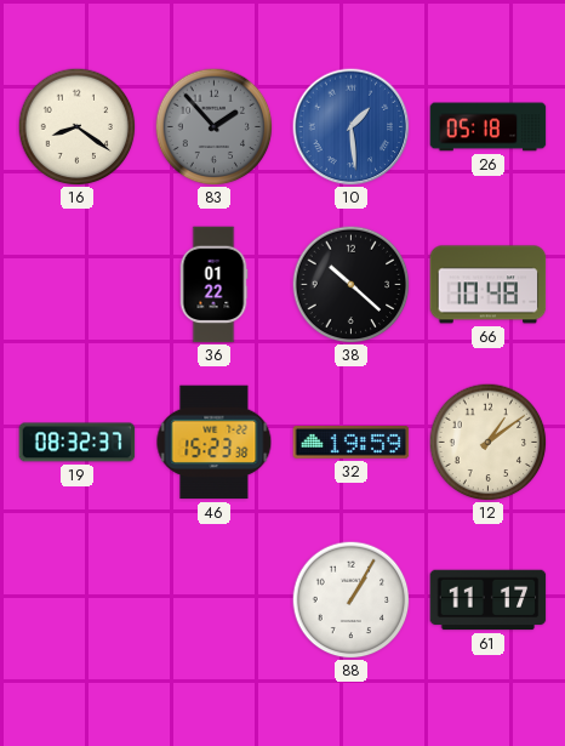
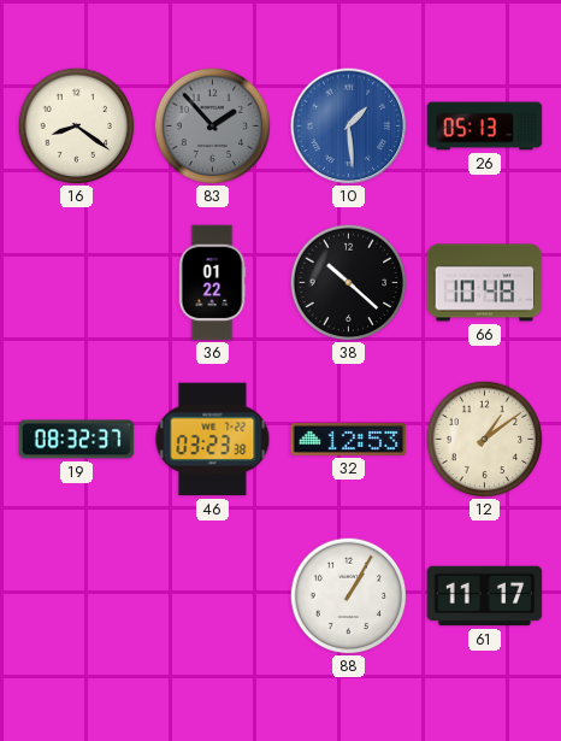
26: 05:18 -> 05:13 (485, 127)
46: 15:23 -> 03:23 (213, 440)
32: 19:59 -> 12:53 (349, 440)
